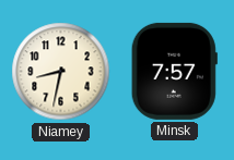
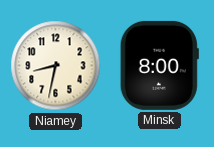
Minsk: 7:57 -> 8:00 (159, 65)
